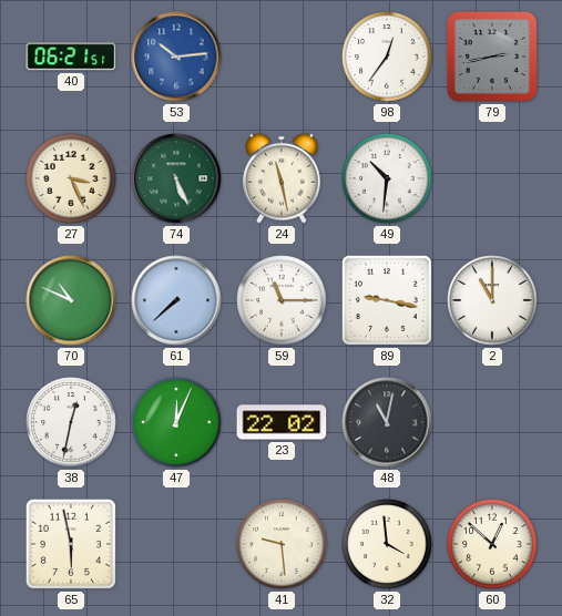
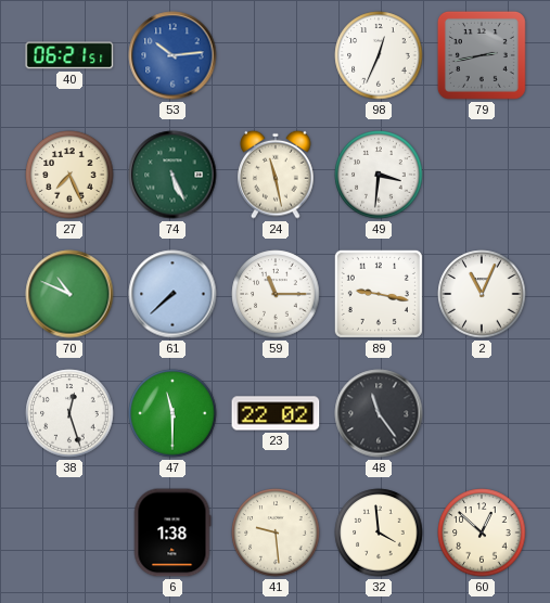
98: 12:36 -> 12:34 (379, 55)
27: 3:26 -> 7:26 (69, 175)
49: 10:31 -> 3:31 (379, 175)
2: 11:00 -> 11:04 (482, 294)
38: 12:32 -> 12:27 (69, 413)
47: 12:04 -> 11:30 (172, 413)
48: 11:02 -> 11:24 (379, 413)
65: 5:58 -> none (71, 544)
6: none -> 1:38 (172, 533)
